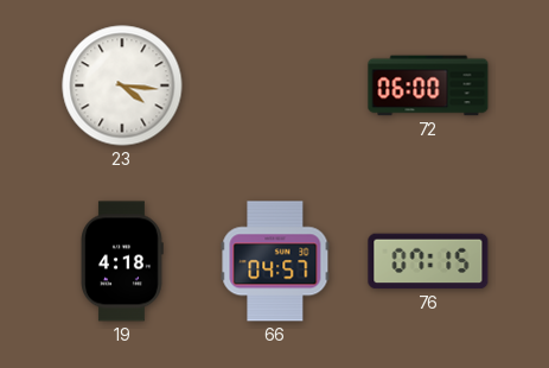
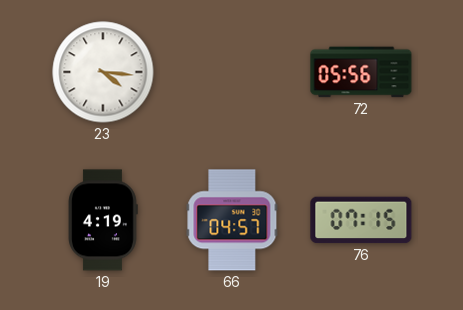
72: 06:00 -> 05:56 (361, 72)
19: 4:18 -> 4:19 (103, 220)
